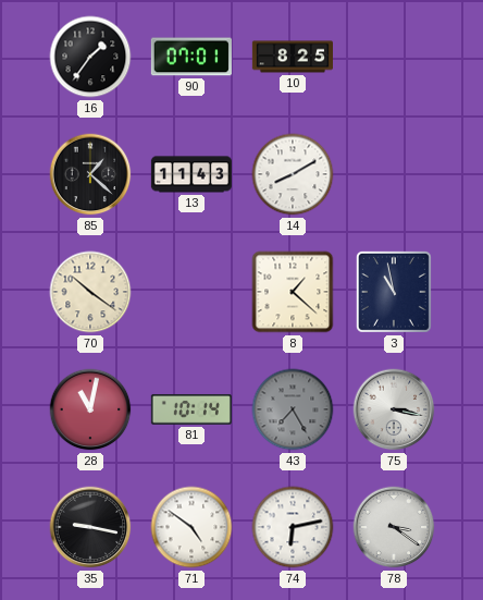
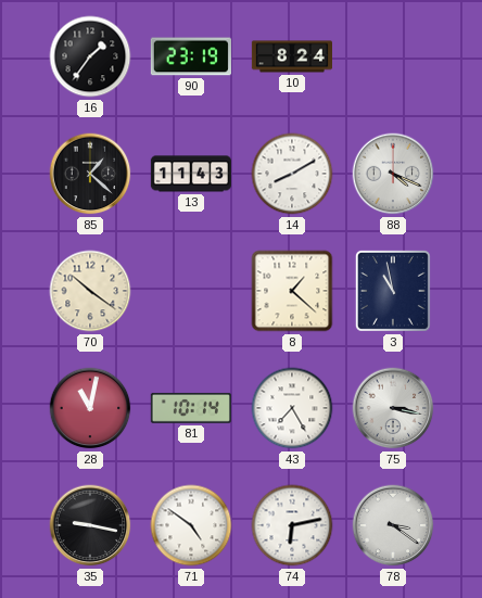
90: 07:01 -> 23:19 (191, 56)
10: 8:25 -> 8:24 (291, 56)
88: none -> 4:19 (393, 174)
43 dial: grey -> white (292, 408)
